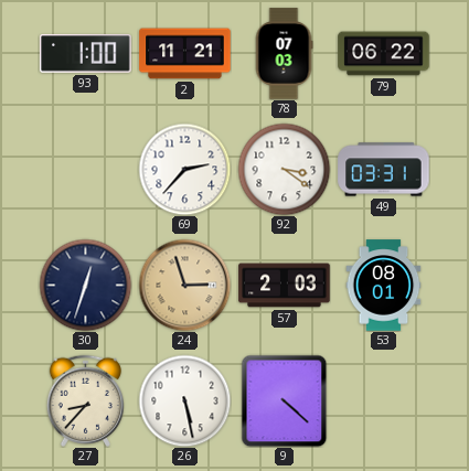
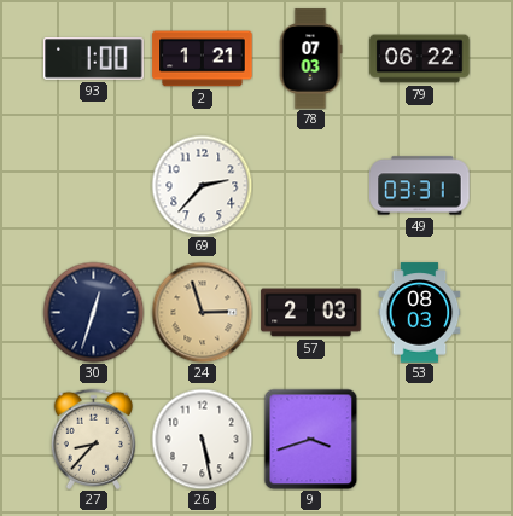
2: 11:21 -> 1:21 (203, 59)
92: 3:21 -> none (284, 169)
53: 08:01 -> 08:03 (420, 313)
9: 4:22 -> 3:42 (311, 439)
